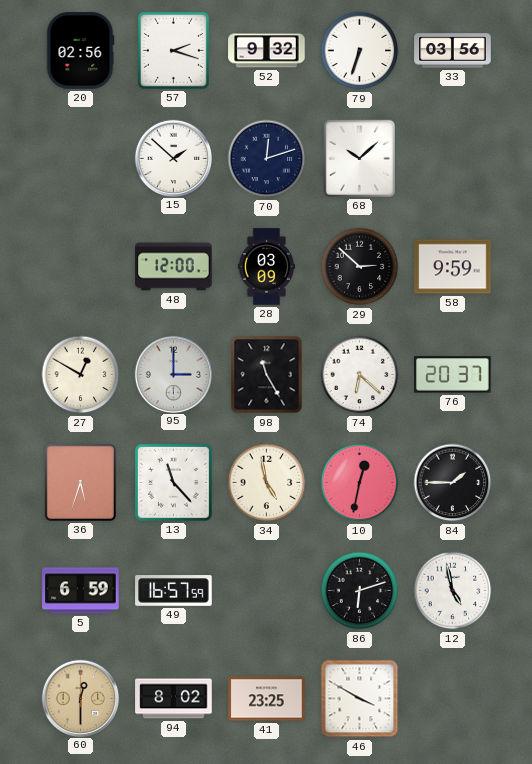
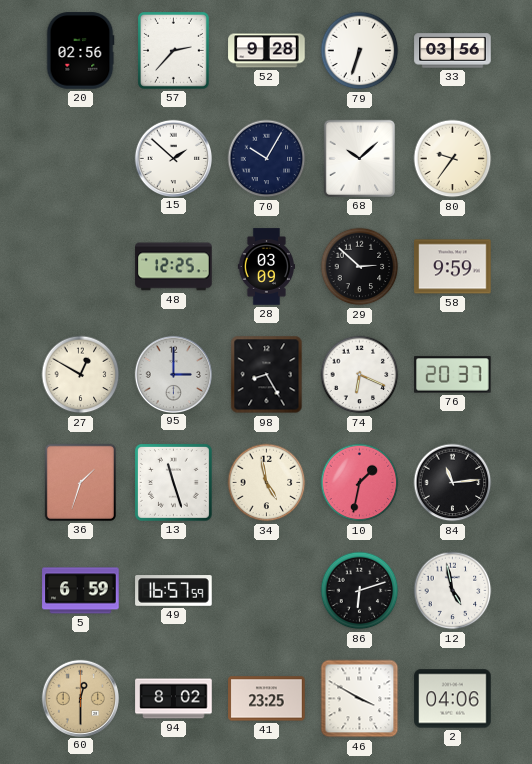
57: 2:18 -> 2:37 (173, 50)
52: 9:32 -> 9:28 (267, 51)
70: 12:12 -> 10:05 (267, 159)
80: none -> 9:36 (453, 159)
48: 12:00 -> 12:25 (174, 267)
98: 11:25 -> 8:25 (267, 375)
74: 6:22 -> 6:19 (360, 375)
36: 5:33 -> 1:33 (80, 482)
13: 11:23 -> 11:27 (173, 482)
10: 12:32 -> 1:32 (360, 483)
84: 1:45 -> 11:14 (453, 483)
2: none -> 04:06 (453, 699)
